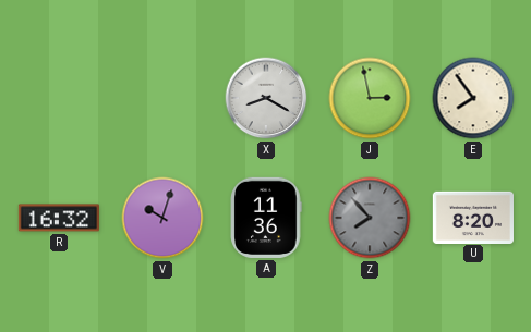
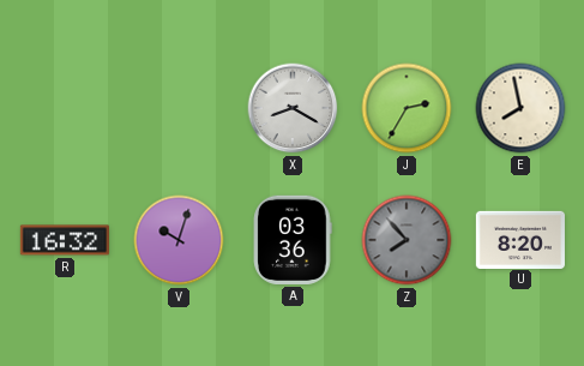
J: 2:58 -> 2:35 (407, 108)
E: 7:54 -> 7:58 (520, 108)
A: 11:36 -> 03:36 (293, 240)
